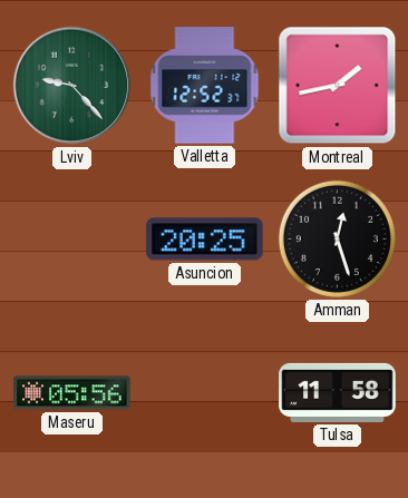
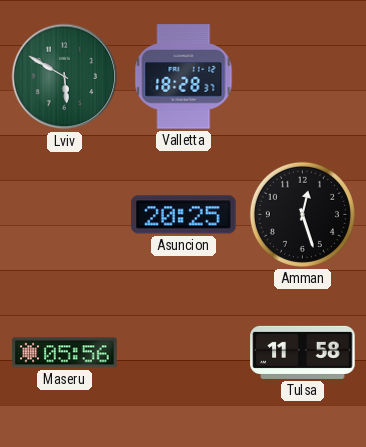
Lviv: 9:23 -> 5:50 (65, 77)
Valletta: 12:52 -> 18:28 (184, 77)
Montreal: 1:43 -> none (338, 86)
